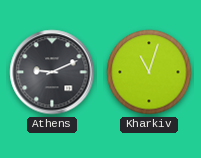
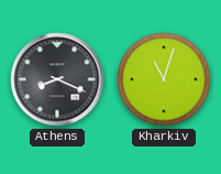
Athens: 9:11 -> 8:19 (57, 79)
